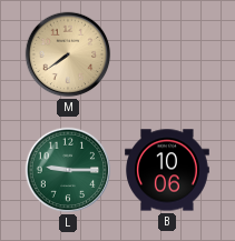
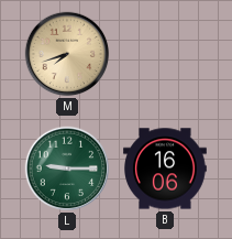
M: 7:39 -> 7:42 (67, 54)
B: 10:06 -> 16:06 (166, 169)
